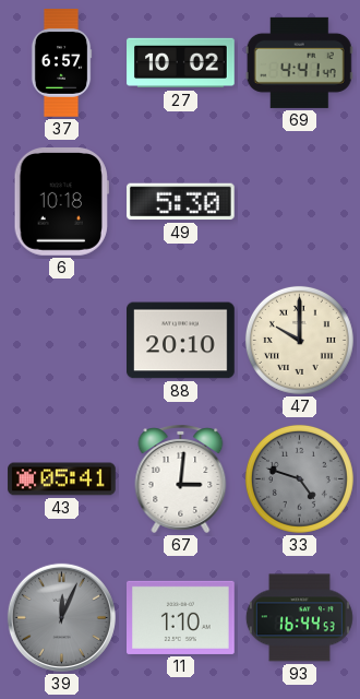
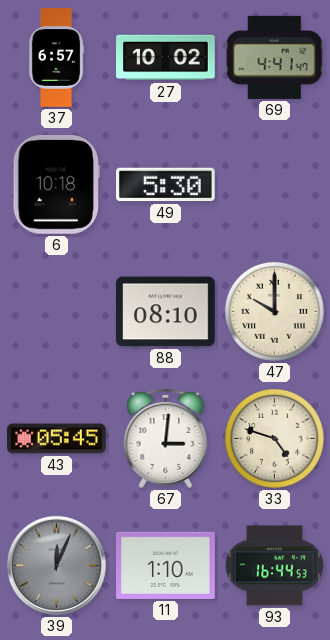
88: 20:10 -> 08:10 (166, 312)
43: 05:41 -> 05:45 (57, 439)
33 dial: grey -> cream (274, 438)
